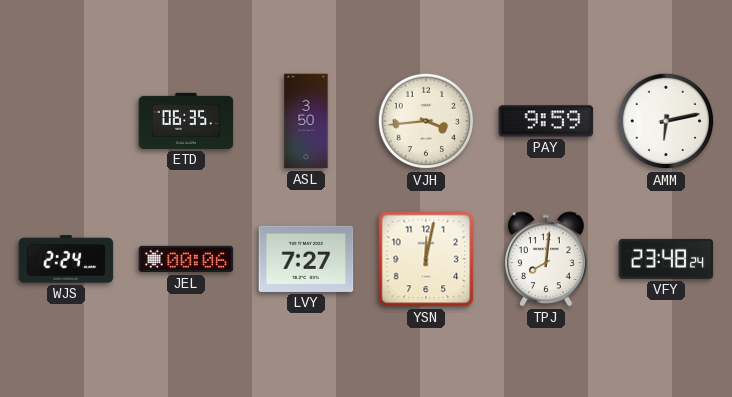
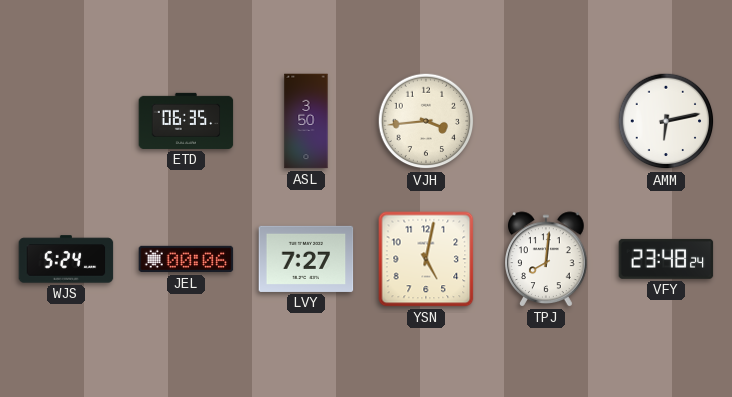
PAY: 9:59 -> none (546, 121)
WJS: 2:24 -> 5:24 (66, 259)
YSN: 12:02 -> 5:02 (426, 259)
